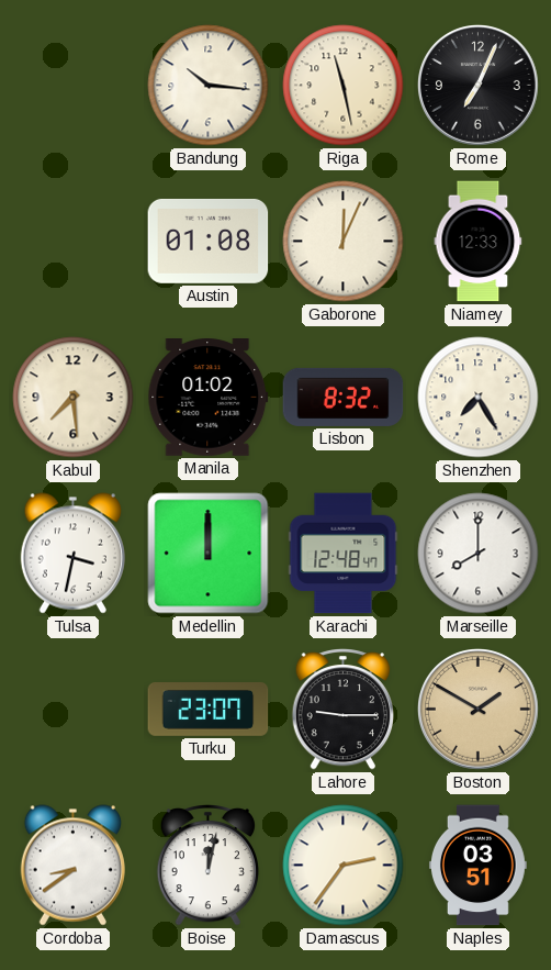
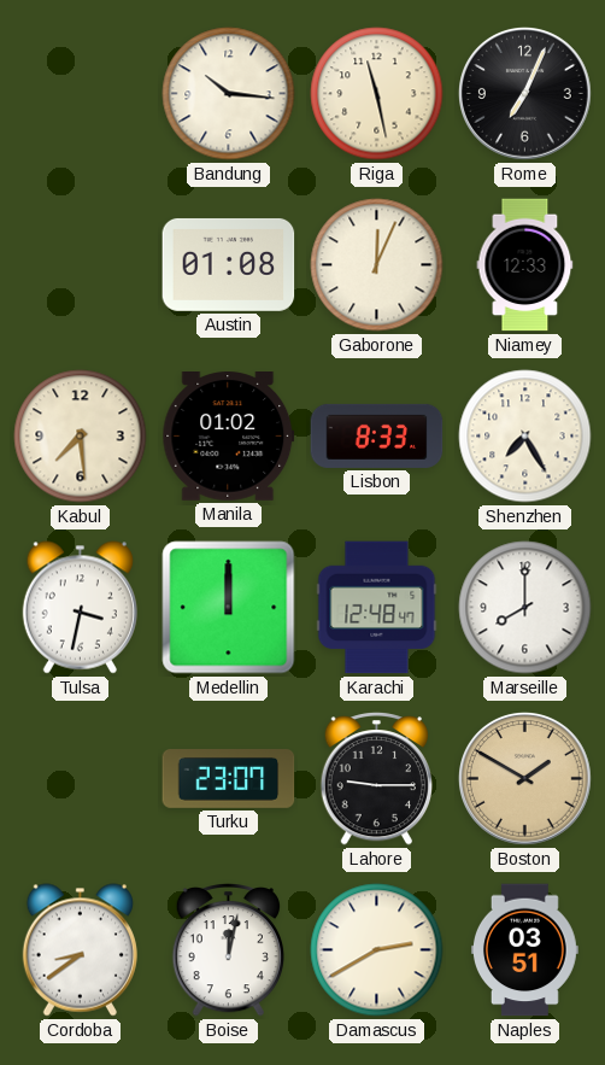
Lisbon: 8:32 -> 8:33 (377, 435)
Damascus: 2:36 -> 2:40 (377, 950)
